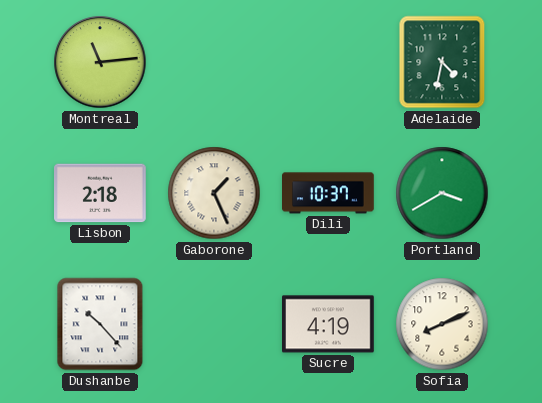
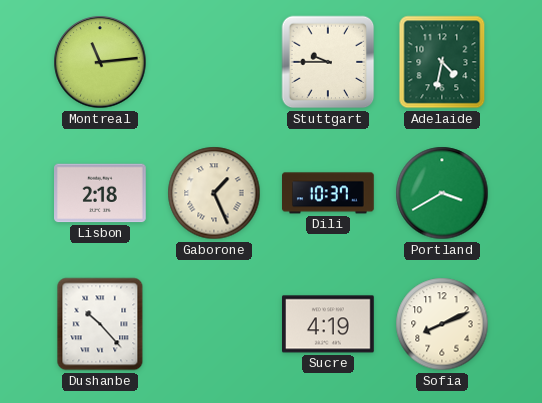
Stuttgart: none -> 9:45 (328, 62)
